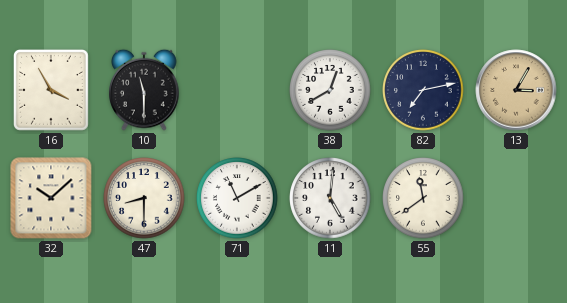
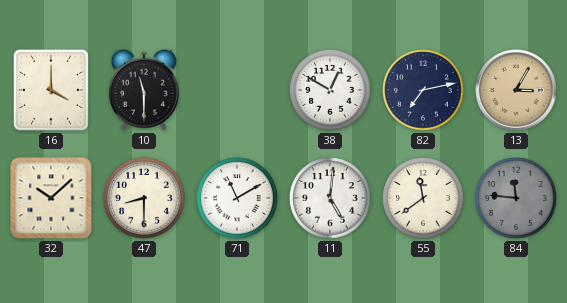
16: 3:55 -> 4:00 (51, 90)
38: 12:40 -> 12:50 (330, 90)
84: none -> 11:46 (516, 198)
